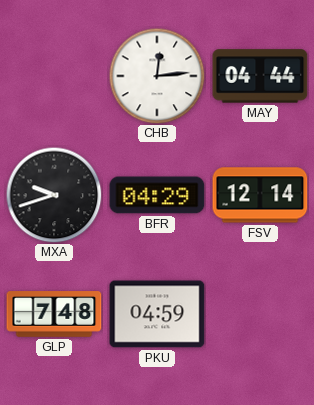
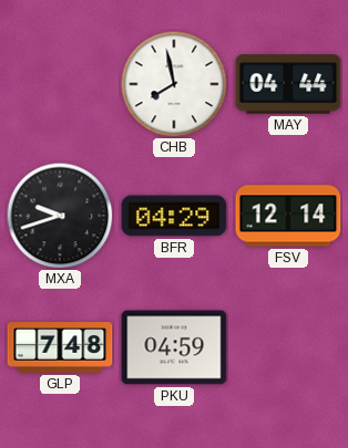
CHB: 12:14 -> 7:58 (174, 84)
